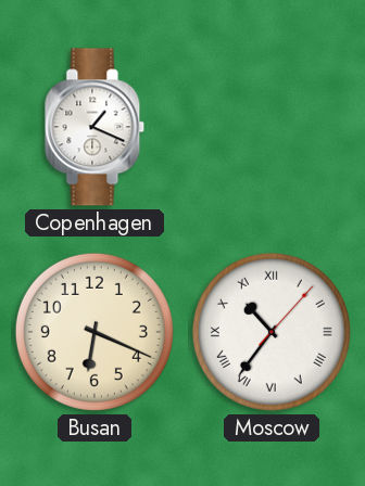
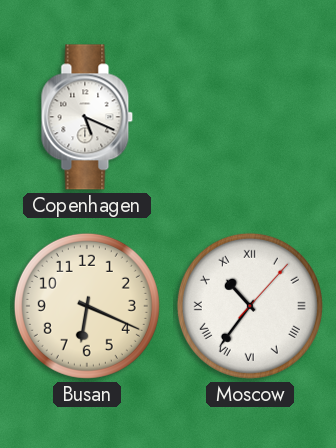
Copenhagen: 1:19 -> 5:19 (87, 117)
